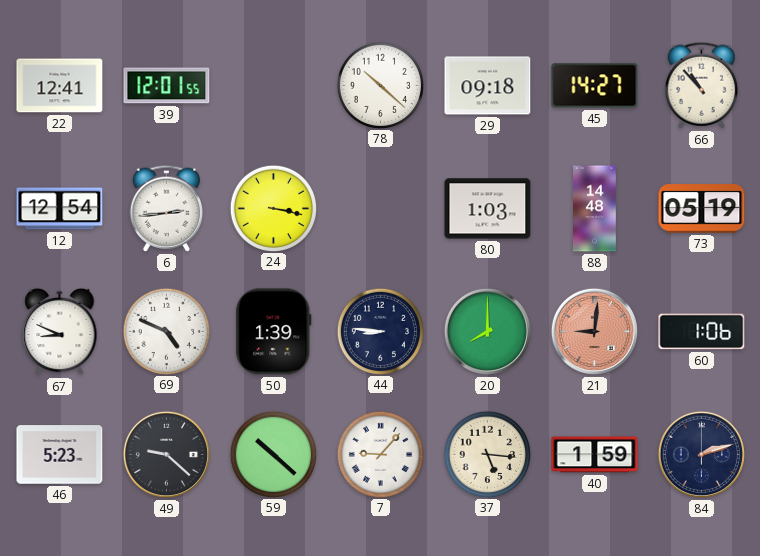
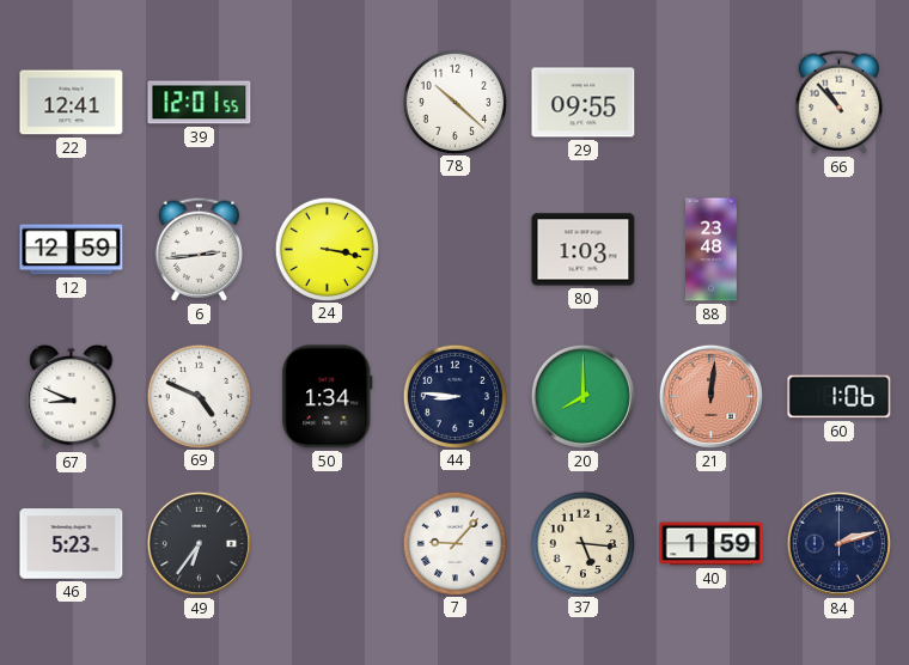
29: 09:18 -> 09:55 (584, 103)
45: 14:27 -> none (595, 86)
12: 12:54 -> 12:59 (72, 250)
88: 14:48 -> 23:48 (712, 250)
73: 05:19 -> none (702, 209)
50: 1:39 -> 1:34 (328, 397)
21: 9:01 -> 12:01 (710, 396)
49: 9:22 -> 6:36 (199, 543)
59: 10:22 -> none (273, 454)
